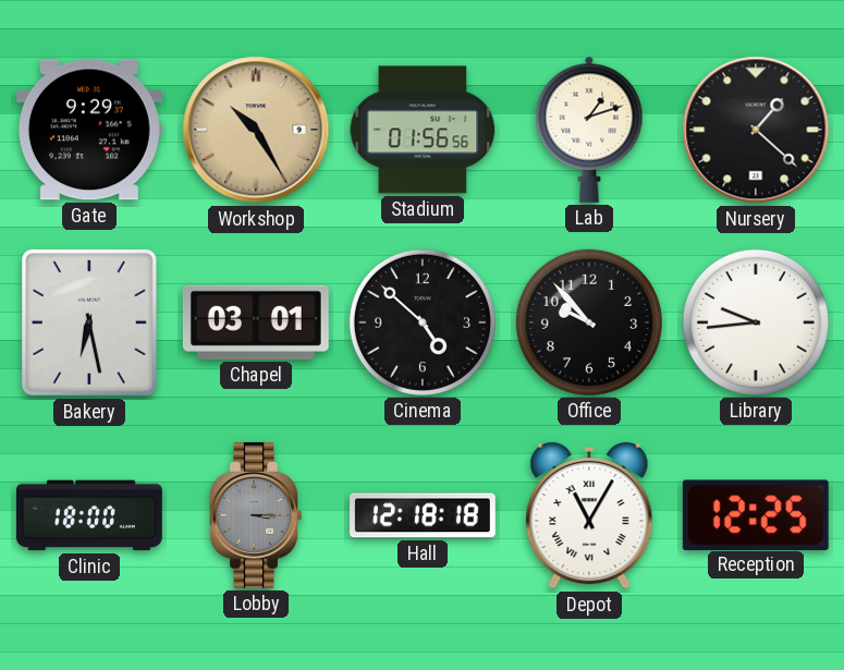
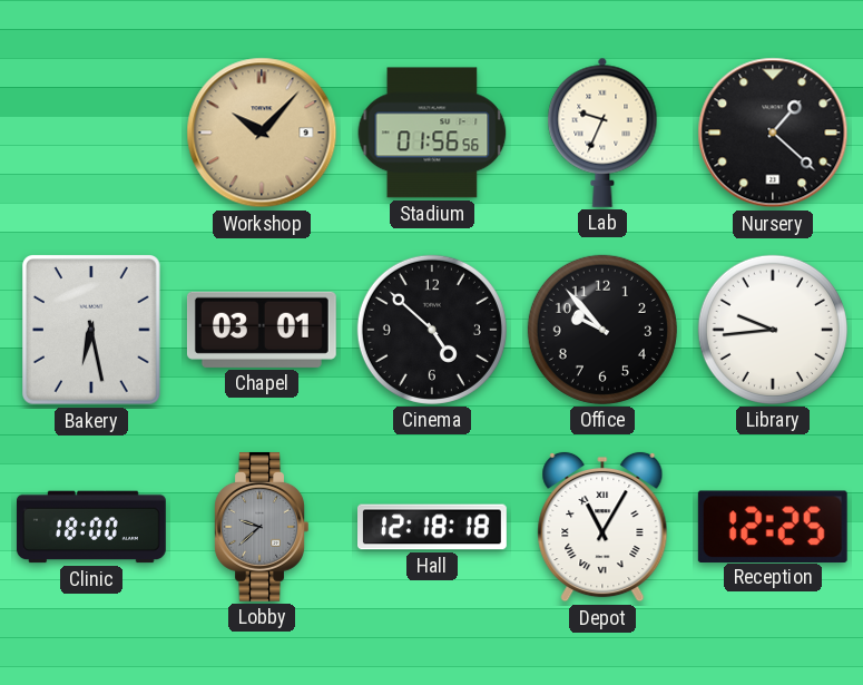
Gate: 9:29 -> none (89, 130)
Workshop: 10:25 -> 10:07 (262, 133)
Lab: 1:12 -> 9:34 (602, 133)
Lobby: 3:15 -> 9:38 (262, 527)
